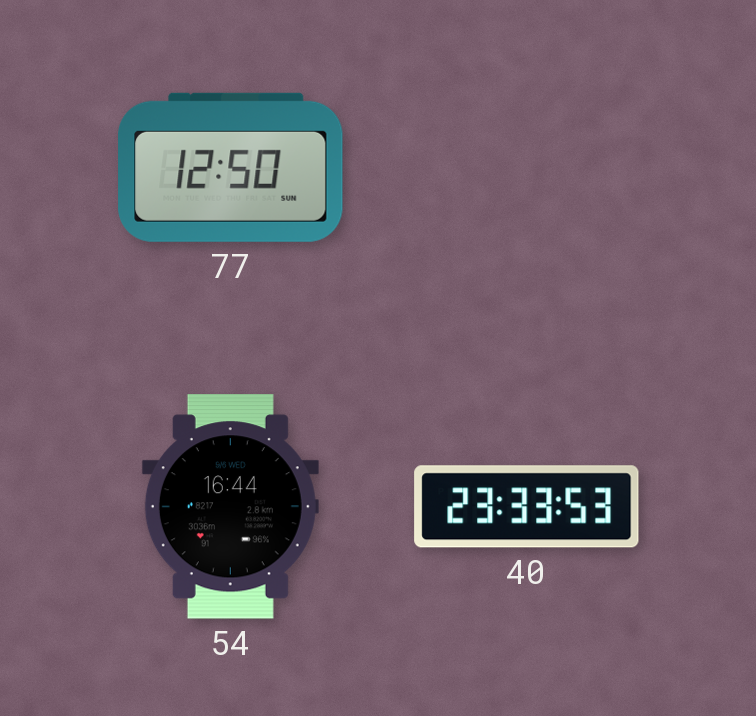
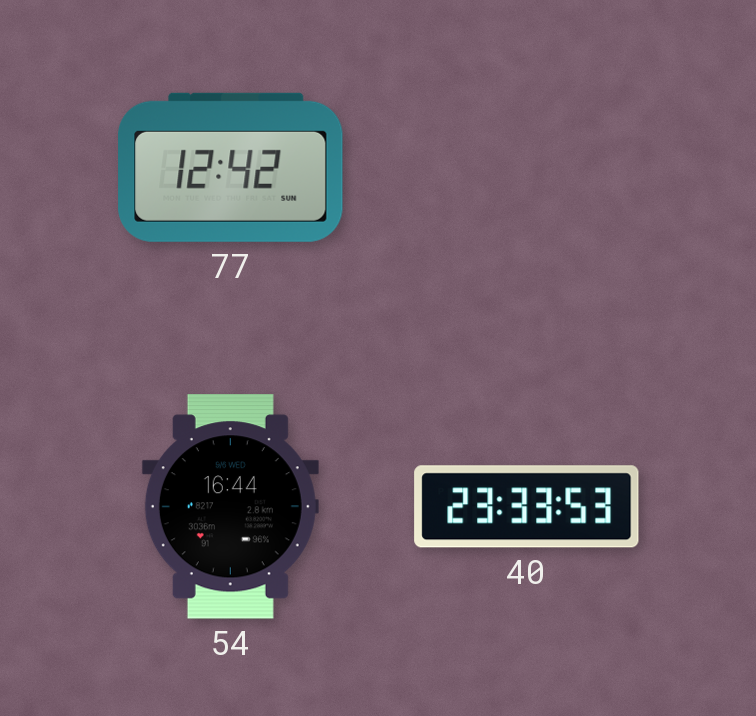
77: 12:50 -> 12:42 (231, 167)
